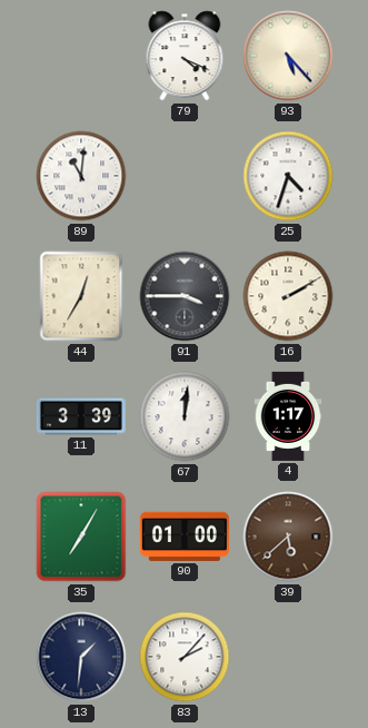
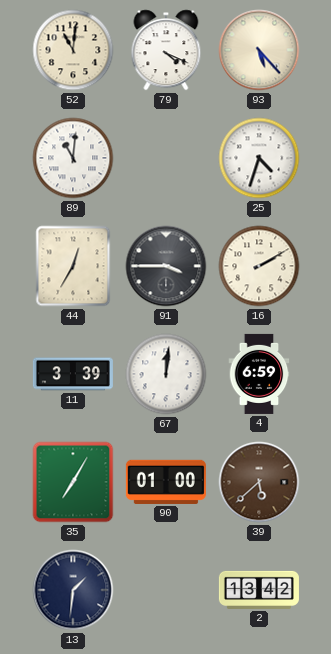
52: none -> 11:01 (73, 50)
4: 1:17 -> 6:59 (259, 374)
83: 2:07 -> none (185, 657)
2: none -> 13:42 (259, 590)
